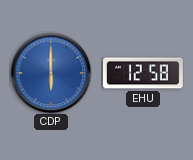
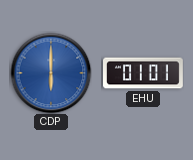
EHU: 12:58 -> 01:01 (144, 73)
